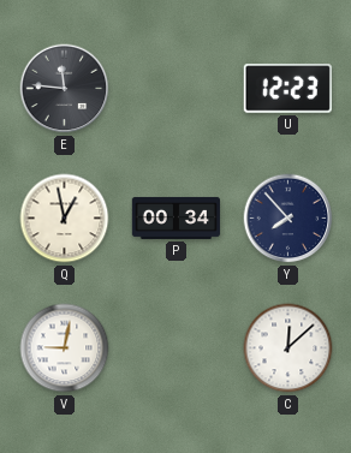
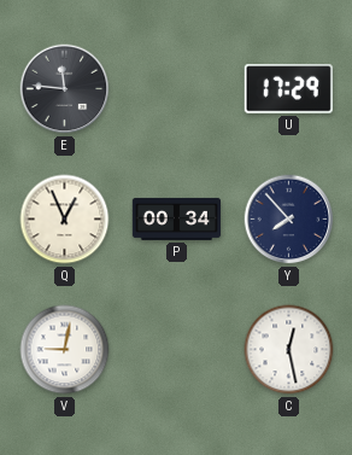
U: 12:23 -> 17:29 (288, 89)
Q: 12:58 -> 12:56 (65, 220)
C: 12:08 -> 12:28 (289, 350)
